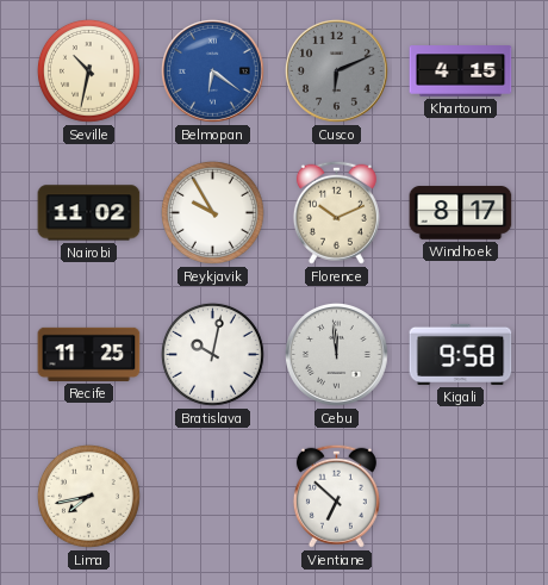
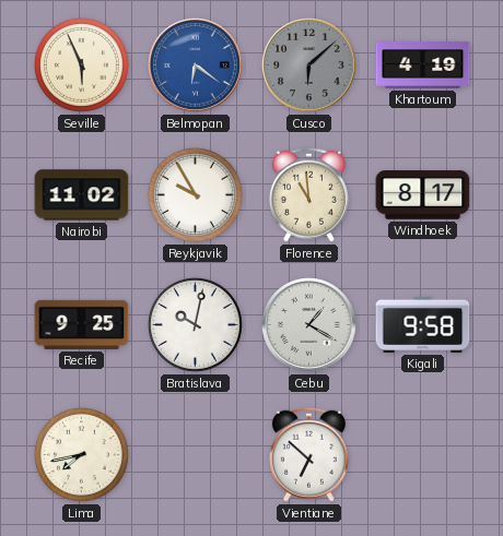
Seville: 10:32 -> 5:56 (81, 64)
Cusco: 6:11 -> 6:08 (309, 65)
Khartoum: 4:15 -> 4:19 (423, 65)
Florence: 10:11 -> 10:59 (308, 194)
Recife: 11:25 -> 9:25 (82, 324)
Cebu: 11:59 -> 1:20 (309, 325)
